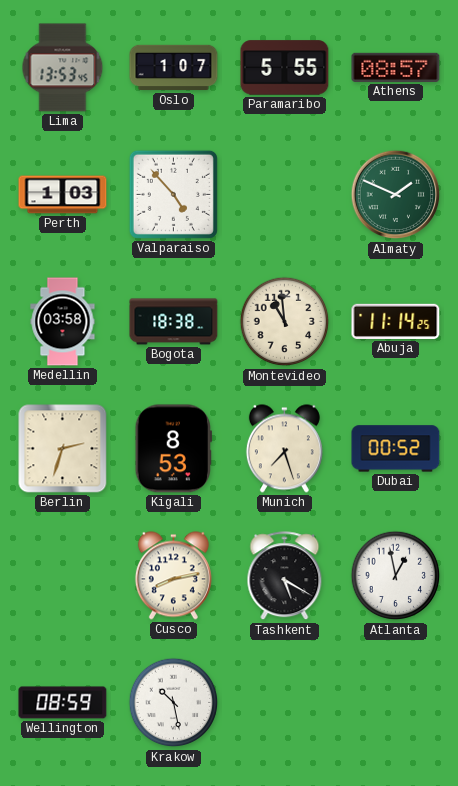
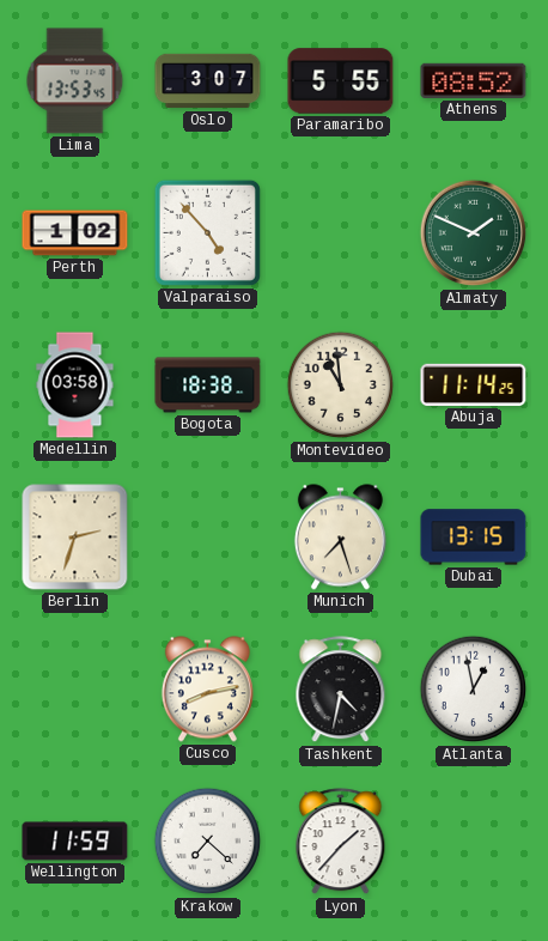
Oslo: 1:07 -> 3:07 (208, 81)
Athens: 08:57 -> 08:52 (474, 80)
Perth: 1:03 -> 1:02 (75, 233)
Kigali: 8:53 -> none (173, 449)
Dubai: 00:52 -> 13:15 (474, 538)
Tashkent: 5:20 -> 4:32 (341, 690)
Wellington: 08:59 -> 11:59 (75, 842)
Krakow: 10:28 -> 7:22 (208, 842)
Lyon: none -> 1:37 (341, 842)
